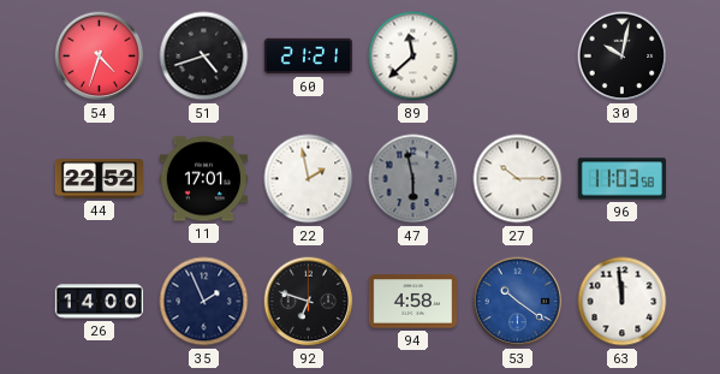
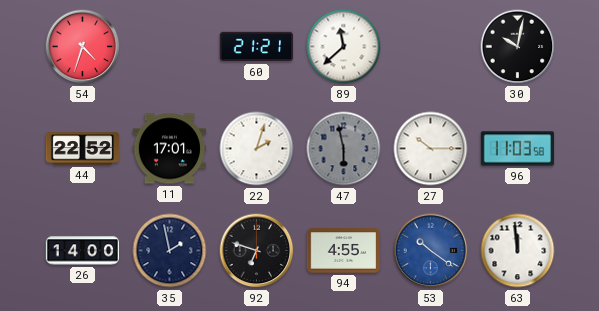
51: 4:42 -> none (204, 57)
22: 1:58 -> 2:03 (257, 149)
35: 1:56 -> 1:58 (170, 251)
94: 4:58 -> 4:55 (344, 251)
